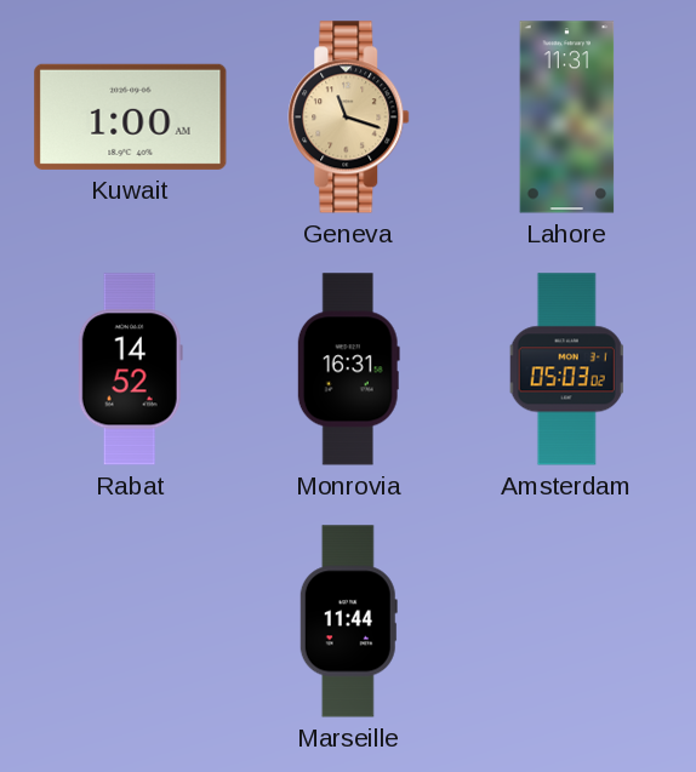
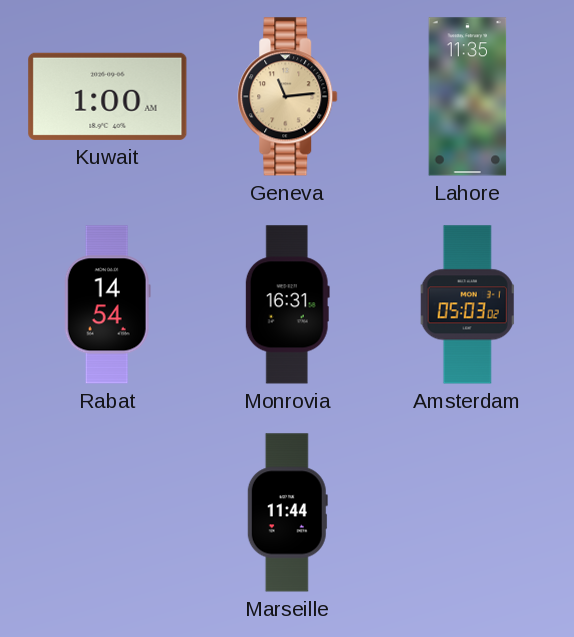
Geneva: 11:18 -> 11:14 (288, 97)
Lahore: 11:31 -> 11:35 (468, 97)
Rabat: 14:52 -> 14:54 (107, 305)
